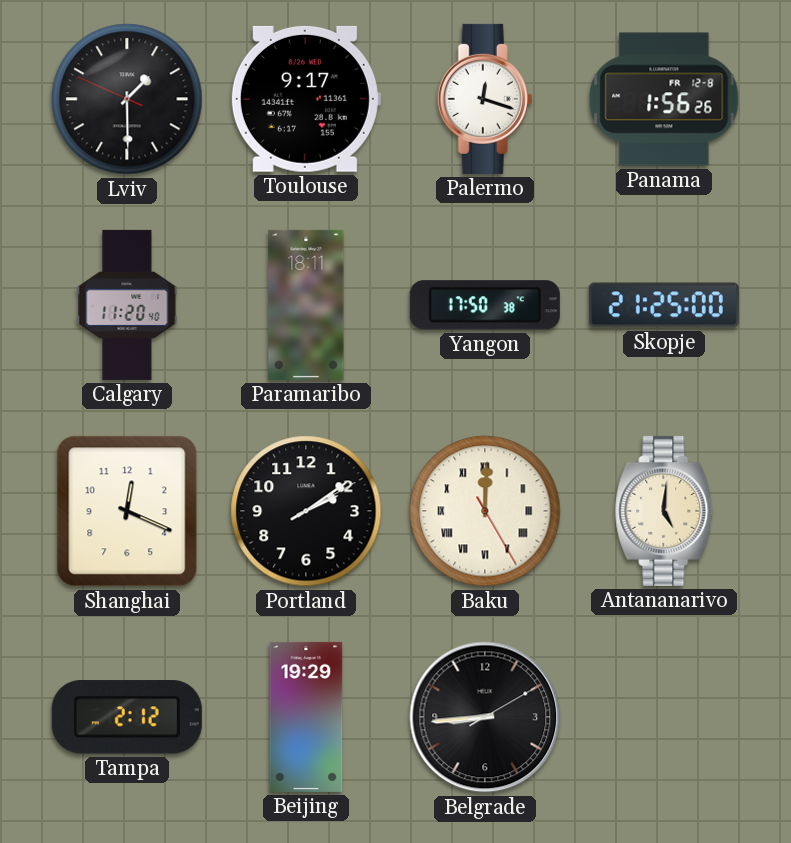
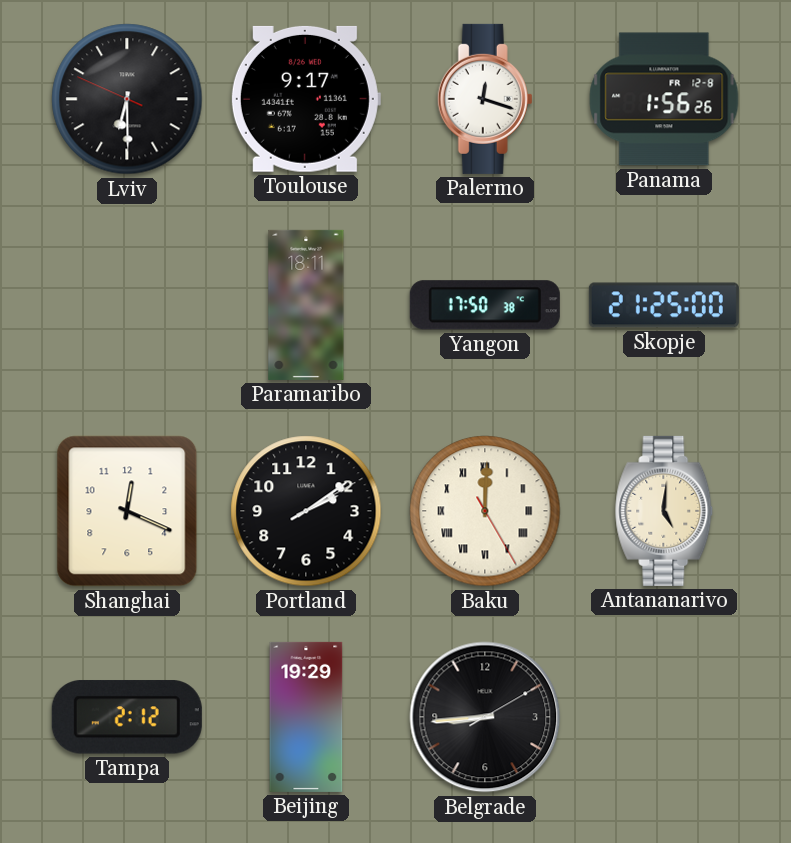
Lviv: 1:29 -> 6:29 (127, 99)
Calgary: 11:20 -> none (127, 305)
